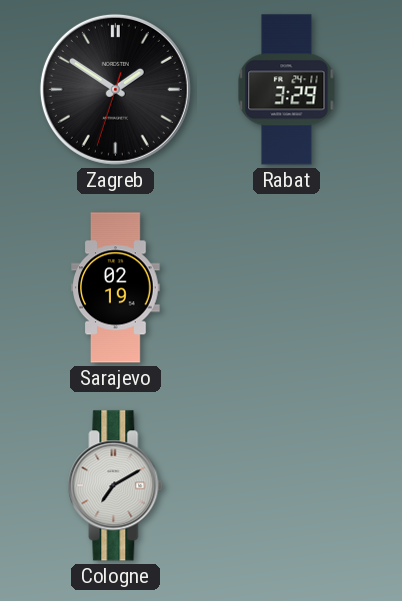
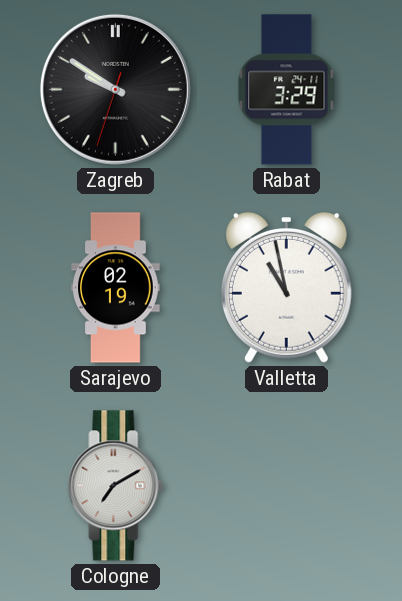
Zagreb: 1:50 -> 9:50 (115, 89)
Valletta: none -> 10:58 (286, 288)
